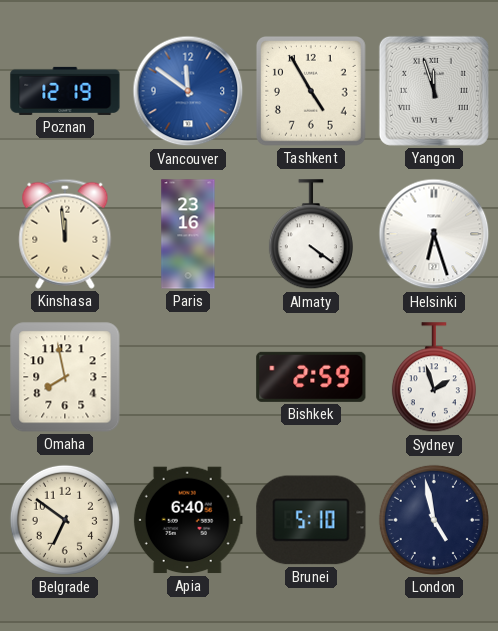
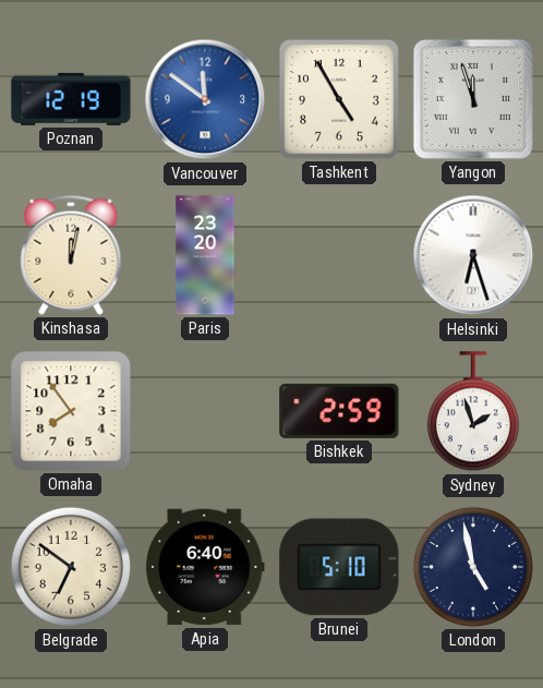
Kinshasa: 11:59 -> 12:02 (71, 255)
Paris: 23:16 -> 23:20 (205, 255)
Almaty: 4:21 -> none (311, 235)
Omaha: 7:58 -> 7:54 (71, 411)
